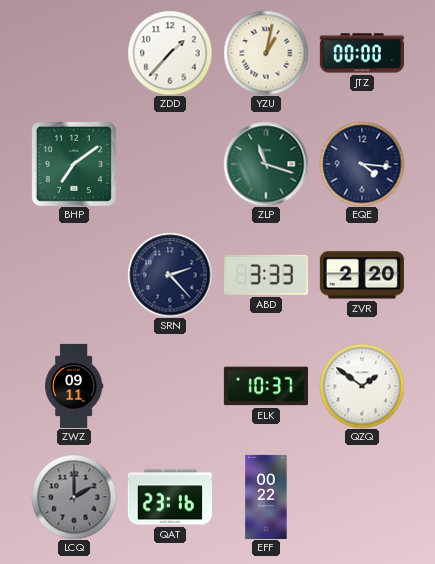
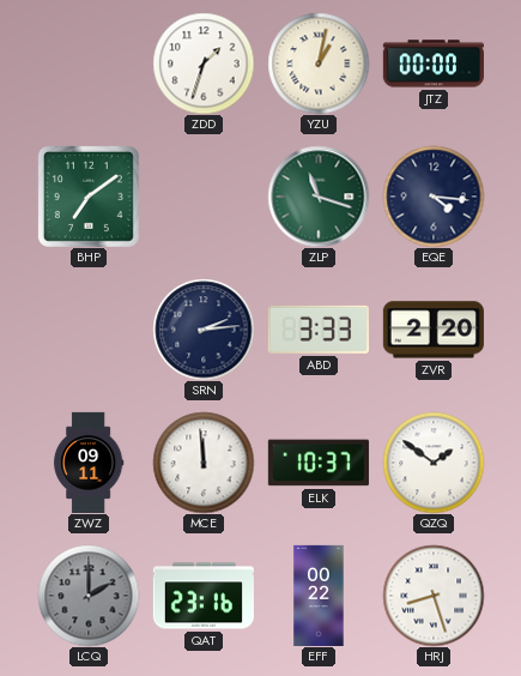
ZDD: 1:37 -> 1:33 (204, 64)
SRN: 2:23 -> 2:14 (204, 330)
MCE: none -> 11:59 (204, 463)
HRJ: none -> 8:27 (434, 596)
